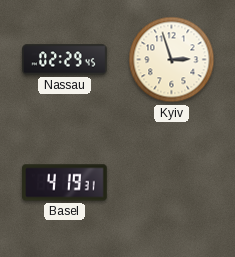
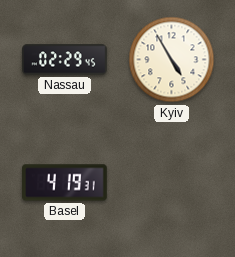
Kyiv: 2:57 -> 4:55 (172, 60)
